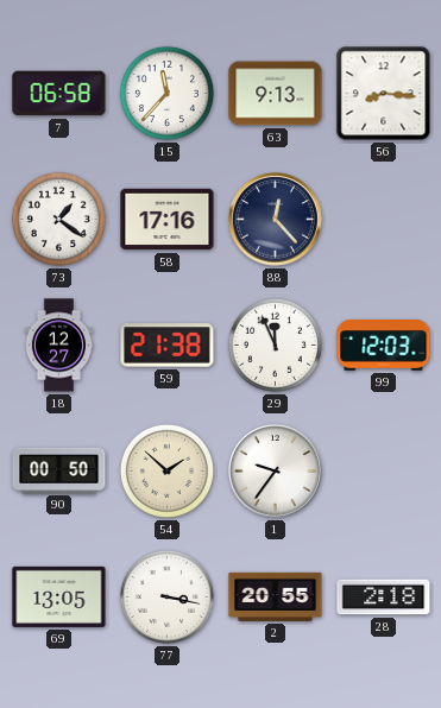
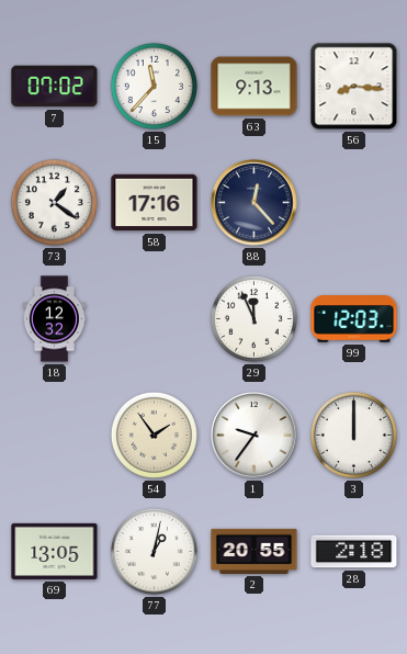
7: 06:58 -> 07:02 (55, 87)
18: 12:27 -> 12:32 (55, 319)
59: 21:38 -> none (168, 346)
90: 00:50 -> none (59, 470)
54: 1:52 -> 1:54 (154, 435)
3: none -> 12:00 (353, 435)
77: 3:17 -> 1:02 (154, 551)
